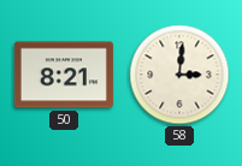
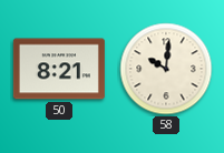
58: 3:01 -> 10:01 (166, 69)
